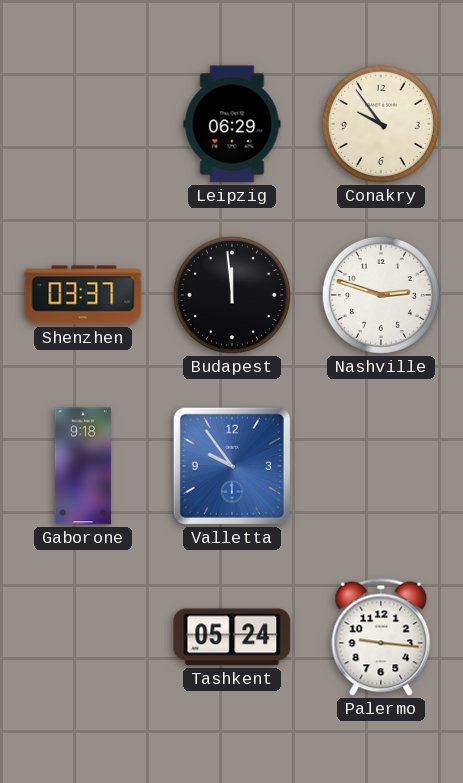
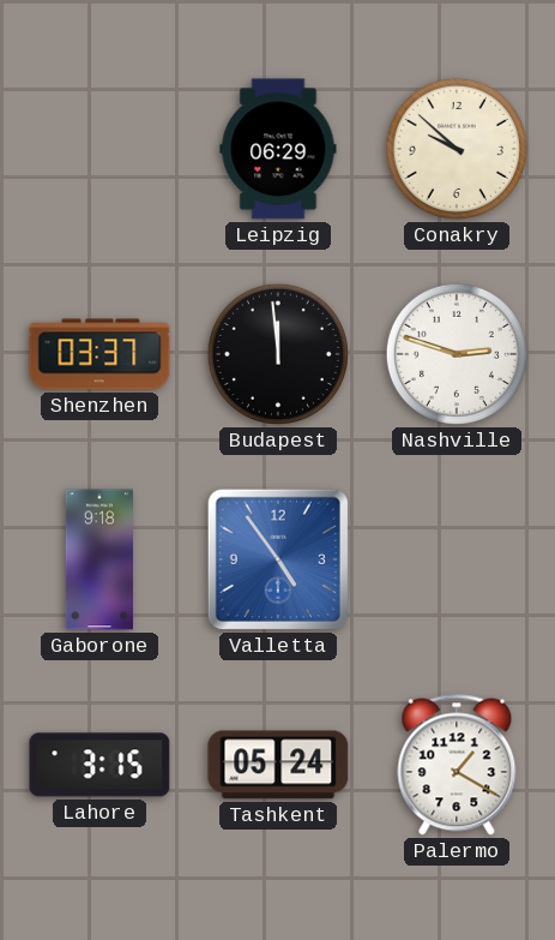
Conakry: 9:54 -> 9:52 (457, 149)
Valletta: 9:54 -> 4:54 (278, 559)
Lahore: none -> 3:15 (99, 765)
Palermo: 9:16 -> 1:20 (457, 765)
